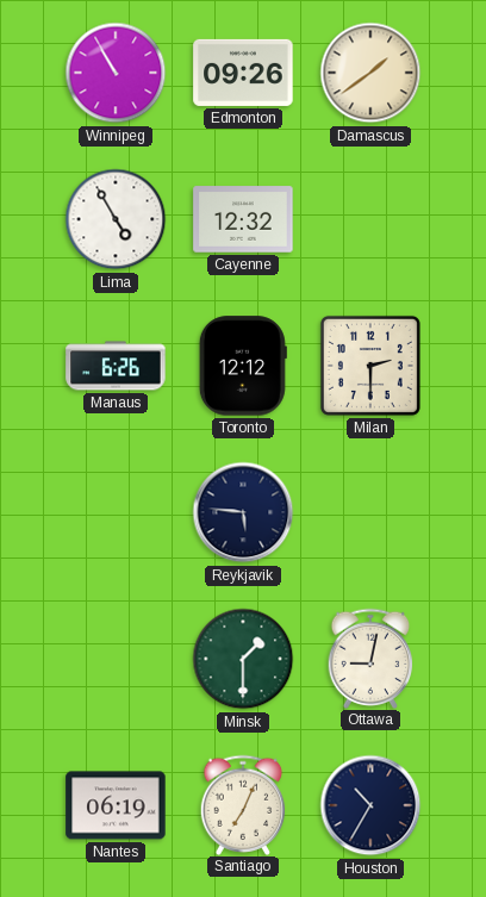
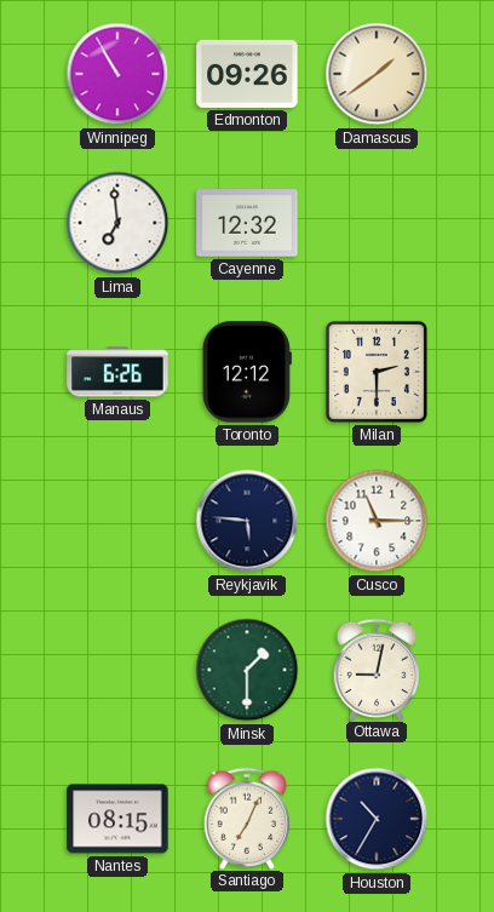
Lima: 4:55 -> 6:59 (117, 223)
Cusco: none -> 11:15 (377, 521)
Nantes: 06:19 -> 08:15 (117, 819)
